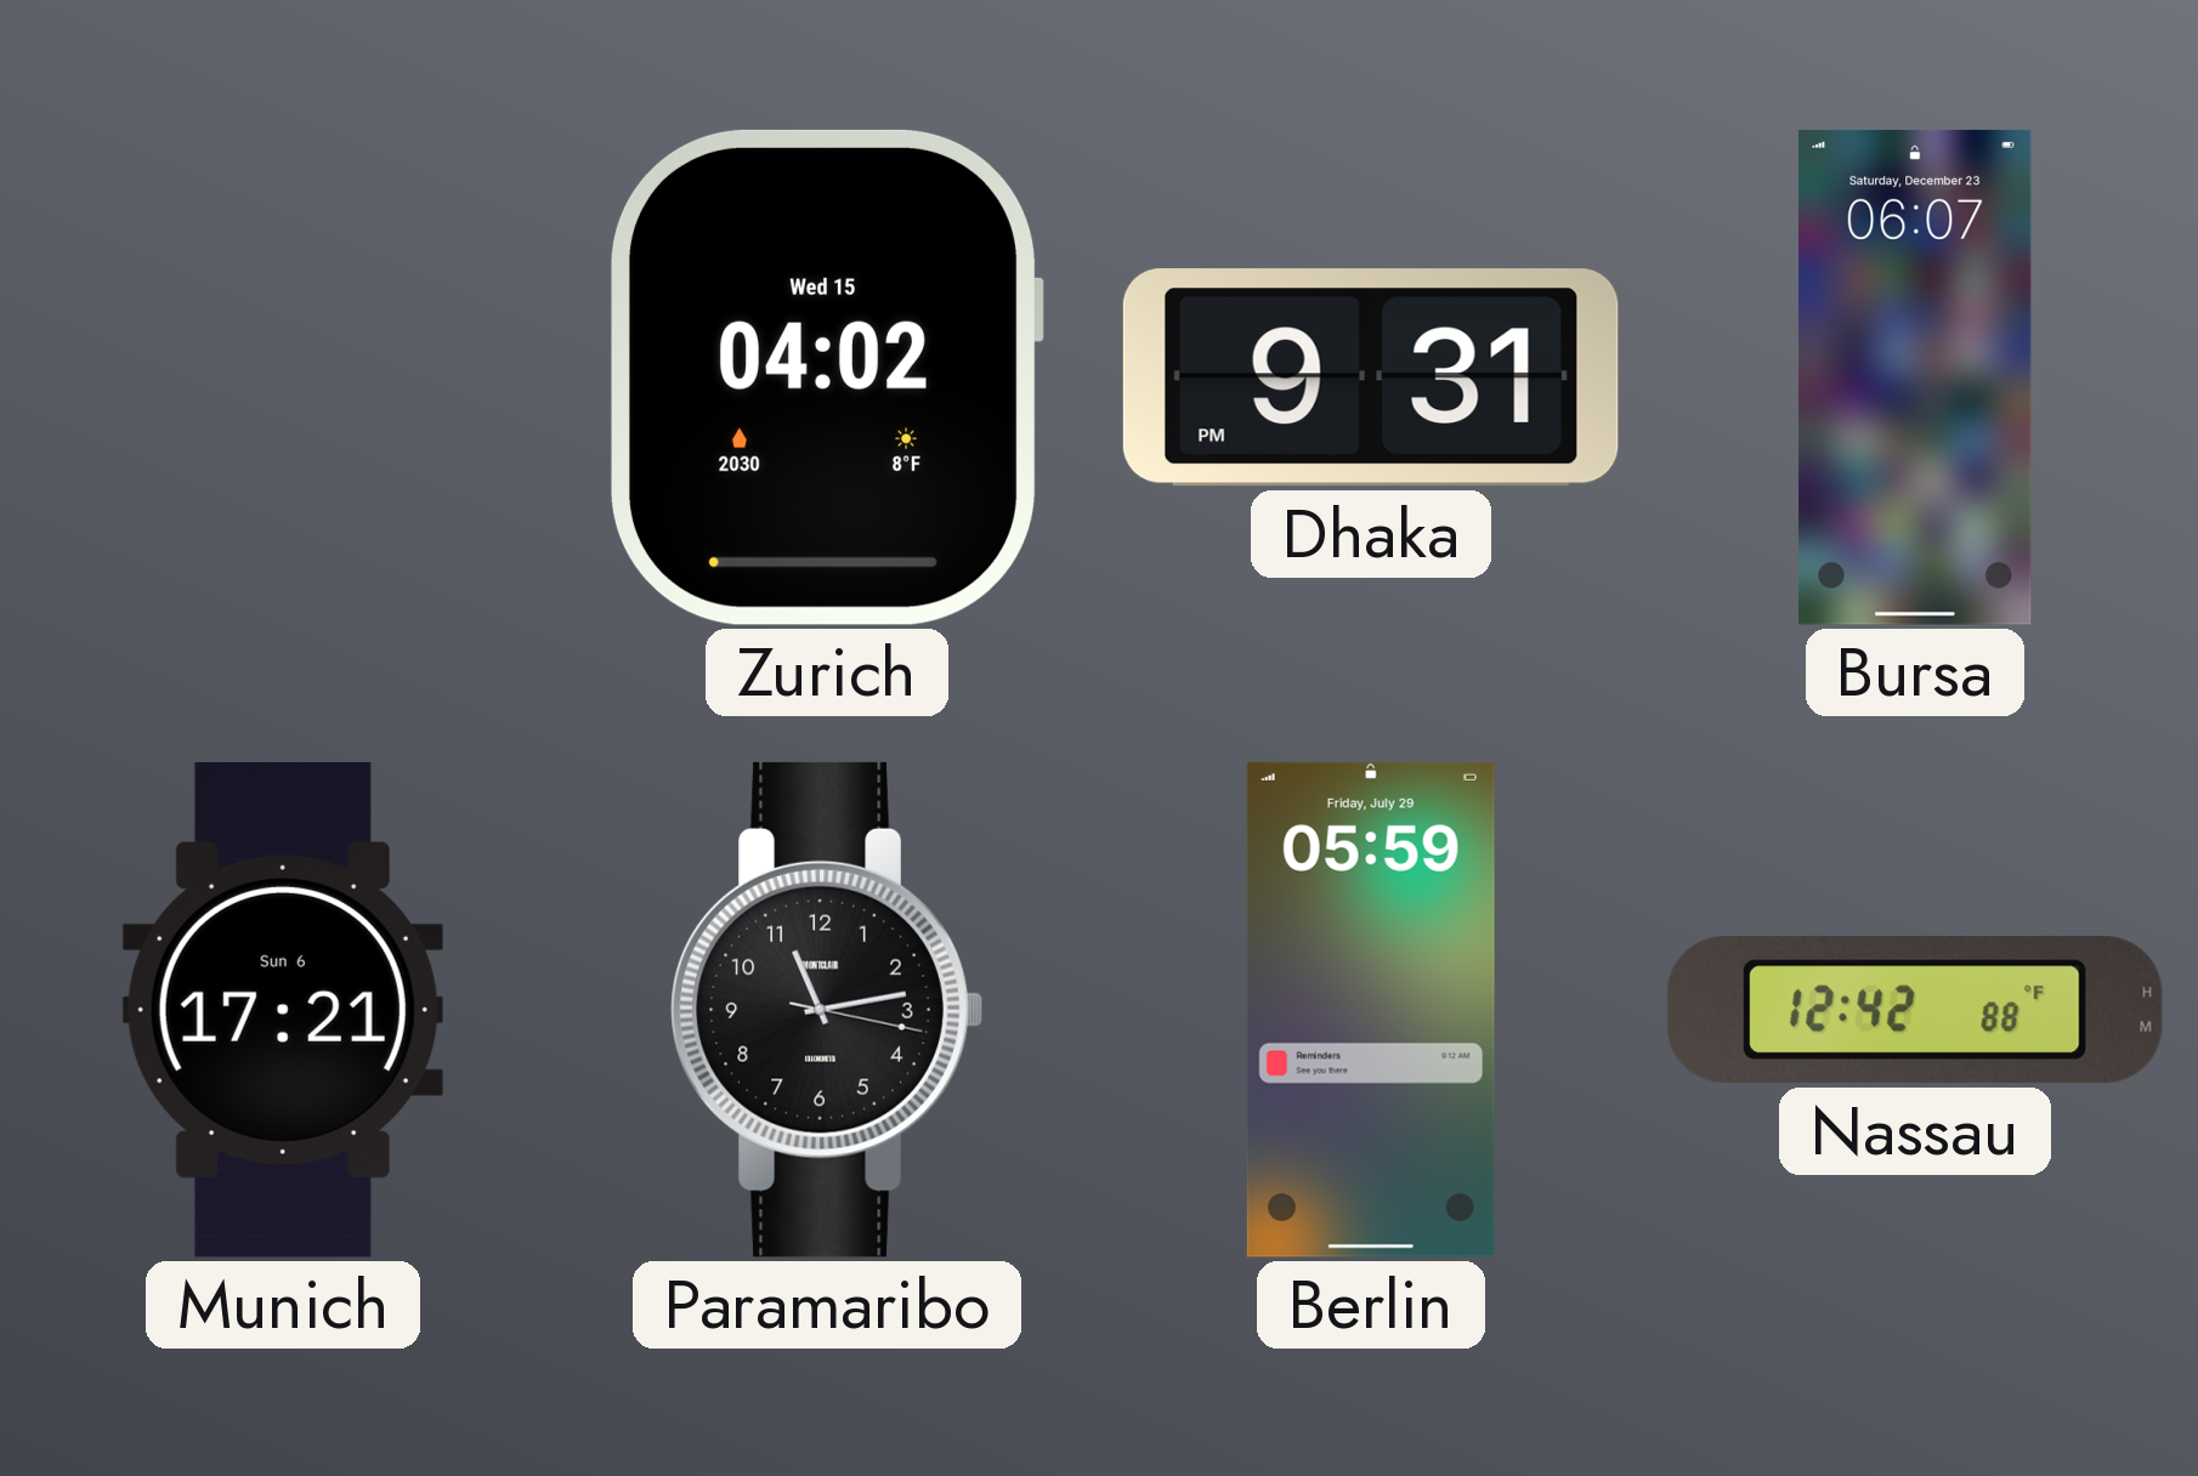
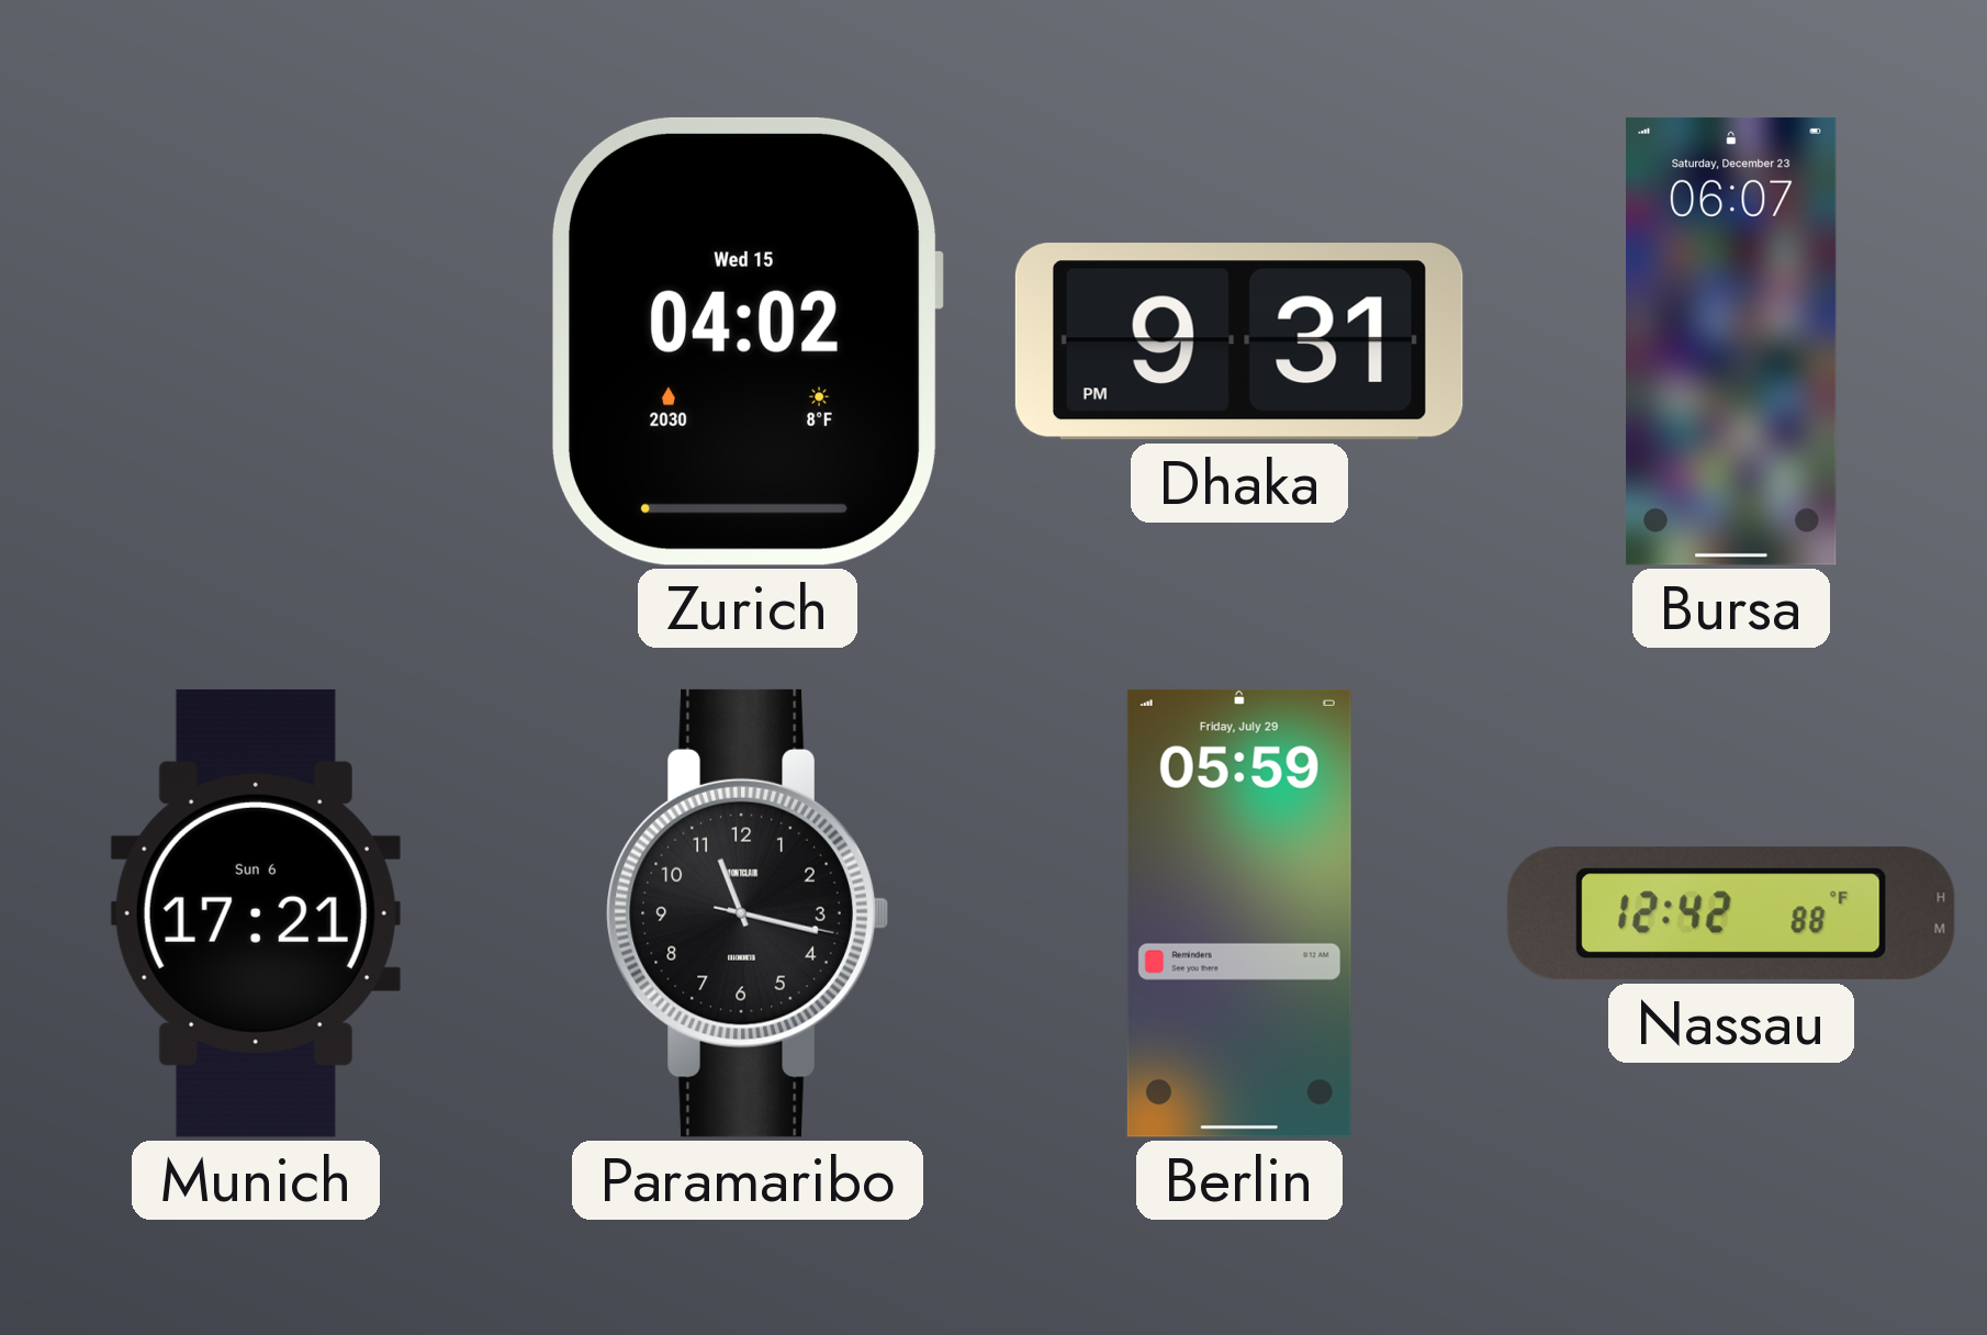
Paramaribo: 11:13 -> 11:17 (748, 913)
